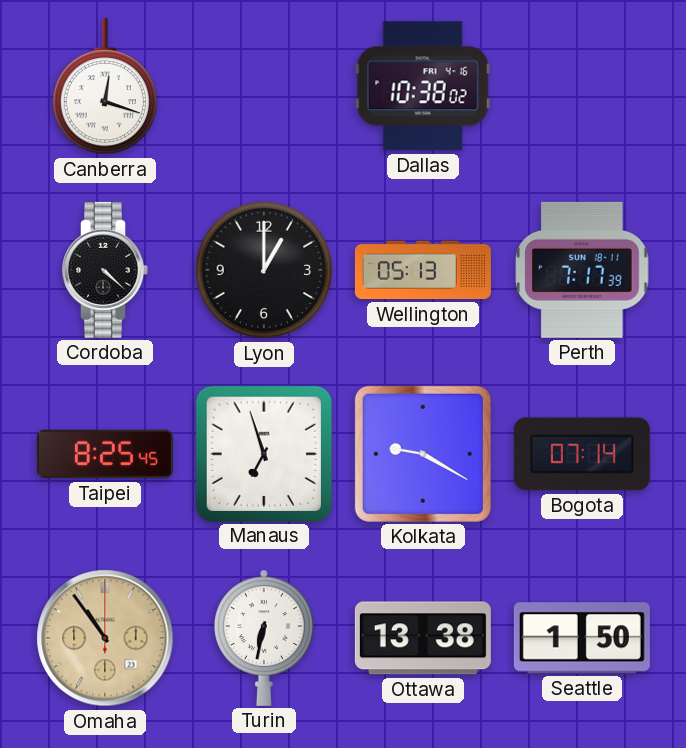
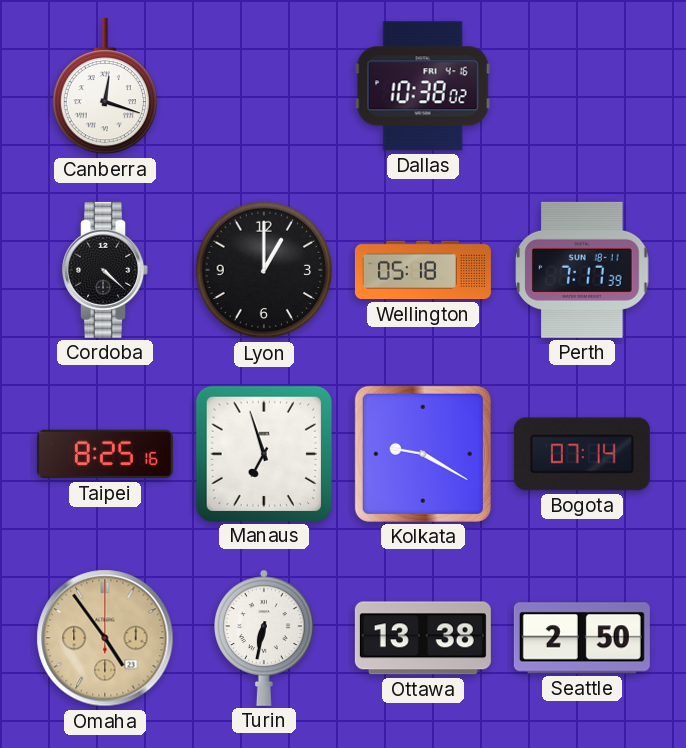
Wellington: 05:13 -> 05:18 (423, 270)
Taipei: 8:25:45 -> 8:25:16 (105, 454)
Omaha: 10:54 -> 4:54 (105, 638)
Seattle: 1:50 -> 2:50 (582, 638)
